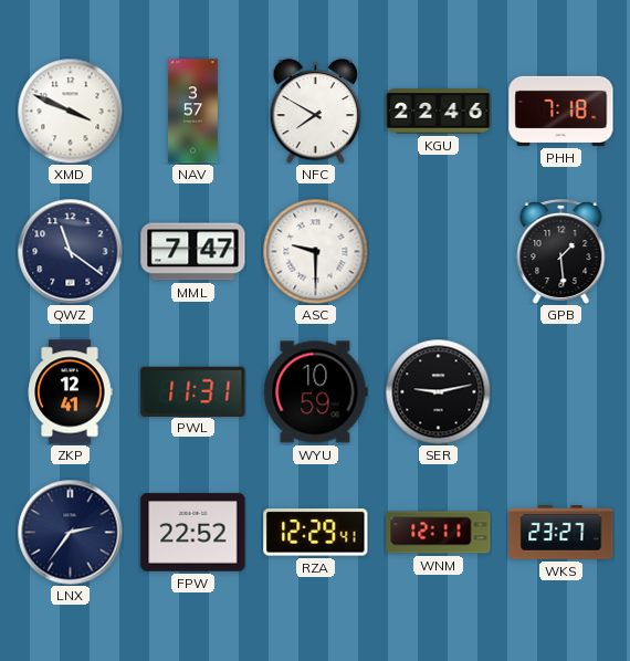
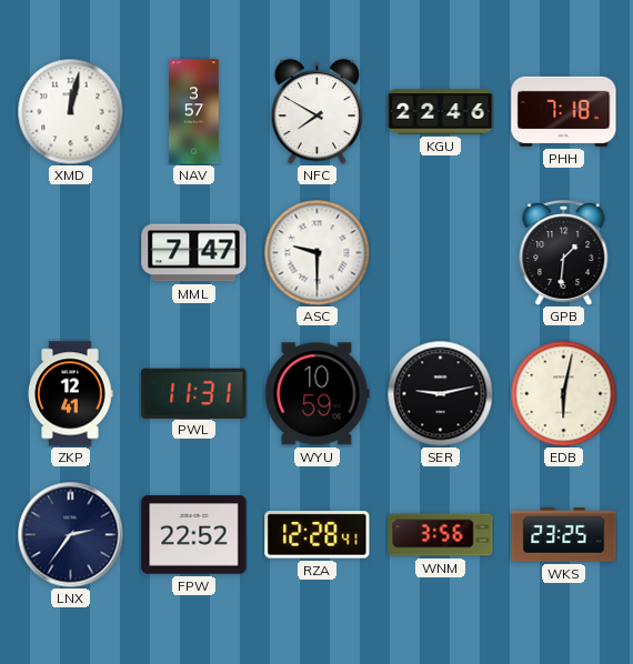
XMD: 3:49 -> 12:02 (70, 111)
QWZ: 11:21 -> none (70, 251)
GPB: 1:29 -> 1:31 (564, 253)
EDB: none -> 6:02 (563, 393)
RZA: 12:29 -> 12:28 (318, 535)
WNM: 12:11 -> 3:56 (441, 535)
WKS: 23:27 -> 23:25 (564, 535)
